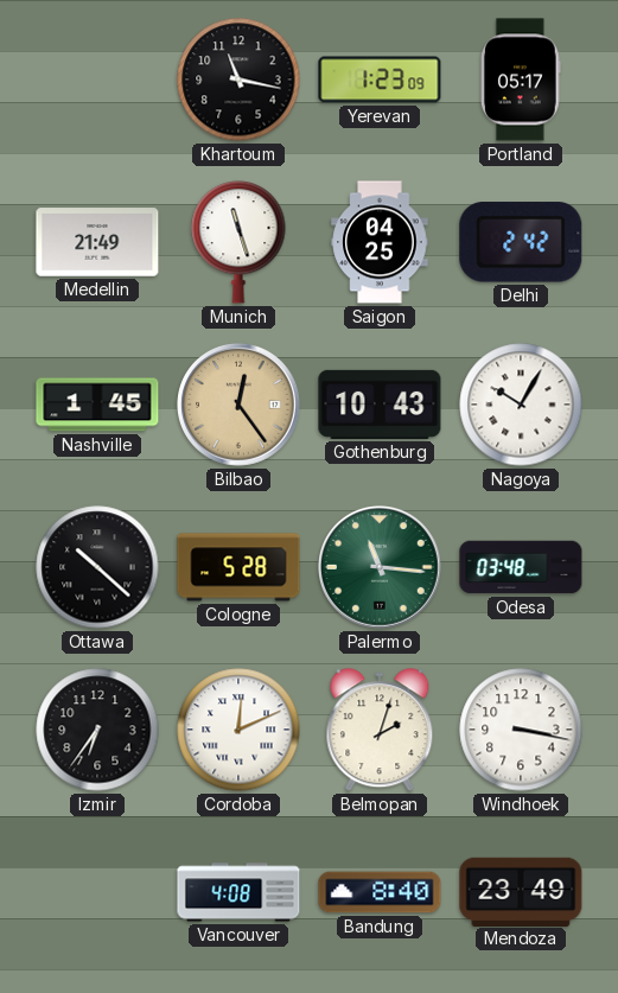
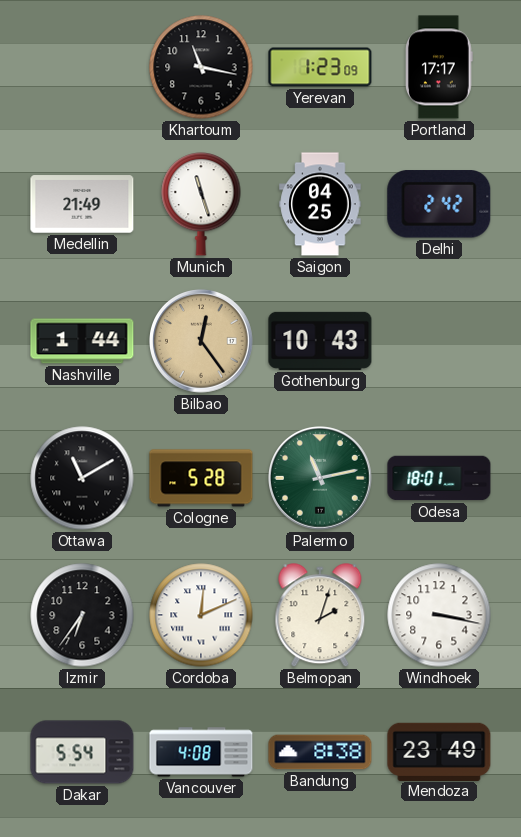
Portland: 05:17 -> 17:17 (440, 67)
Nashville: 1:45 -> 1:44 (82, 341)
Nagoya: 10:05 -> none (521, 405)
Ottawa: 10:22 -> 11:10 (82, 478)
Palermo: 11:16 -> 11:13 (320, 478)
Odesa: 03:48 -> 18:01 (439, 478)
Dakar: none -> 5:54 (82, 752)
Bandung: 8:40 -> 8:38 (320, 752)
